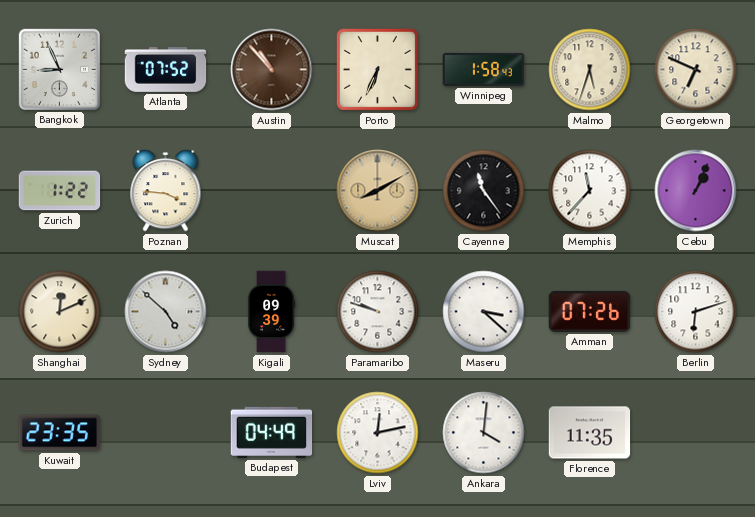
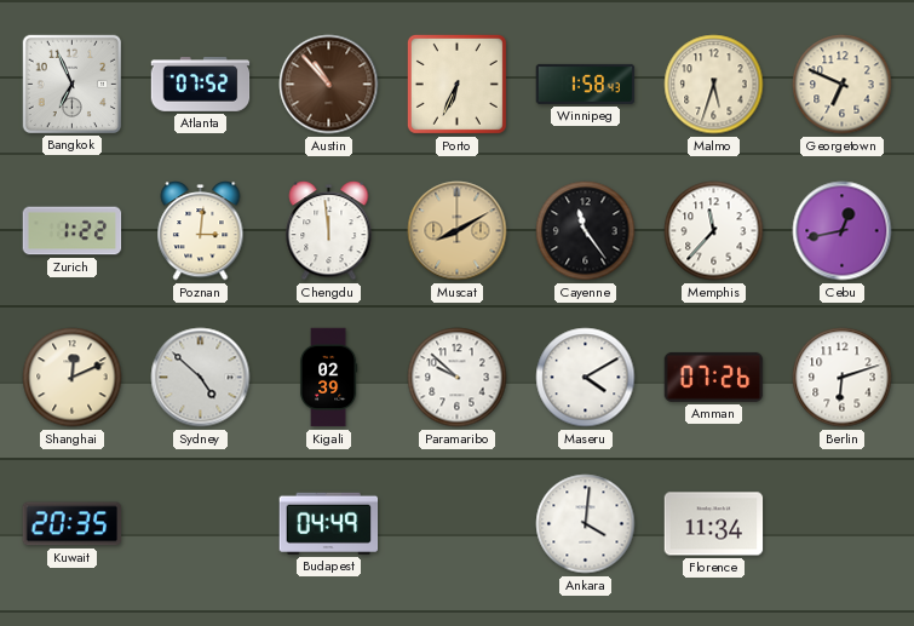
Bangkok: 8:56 -> 6:56 (71, 84)
Poznan: 3:46 -> 3:01 (201, 231)
Chengdu: none -> 11:59 (329, 231)
Cebu: 1:04 -> 12:43 (843, 231)
Kigali: 09:39 -> 02:39 (328, 378)
Paramaribo: 9:48 -> 9:52 (458, 378)
Maseru: 3:22 -> 4:10 (586, 378)
Kuwait: 23:35 -> 20:35 (73, 524)
Lviv: 12:13 -> none (378, 433)
Florence: 11:35 -> 11:34 (714, 524)
